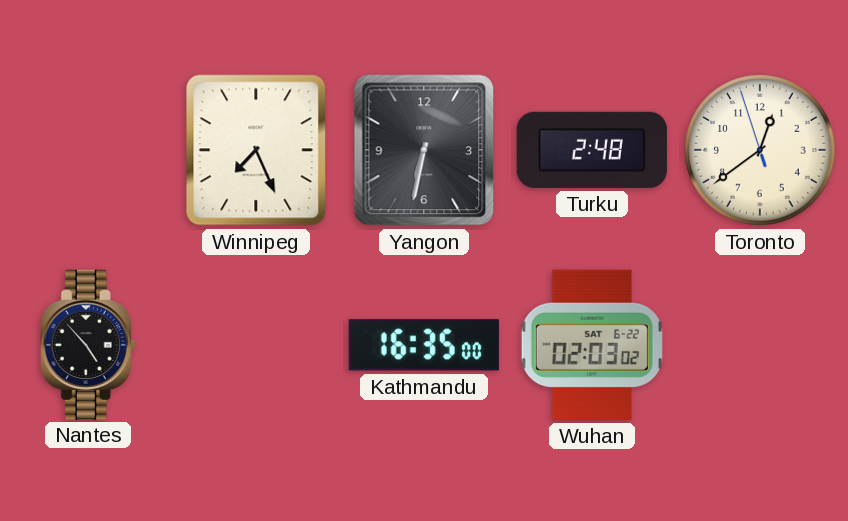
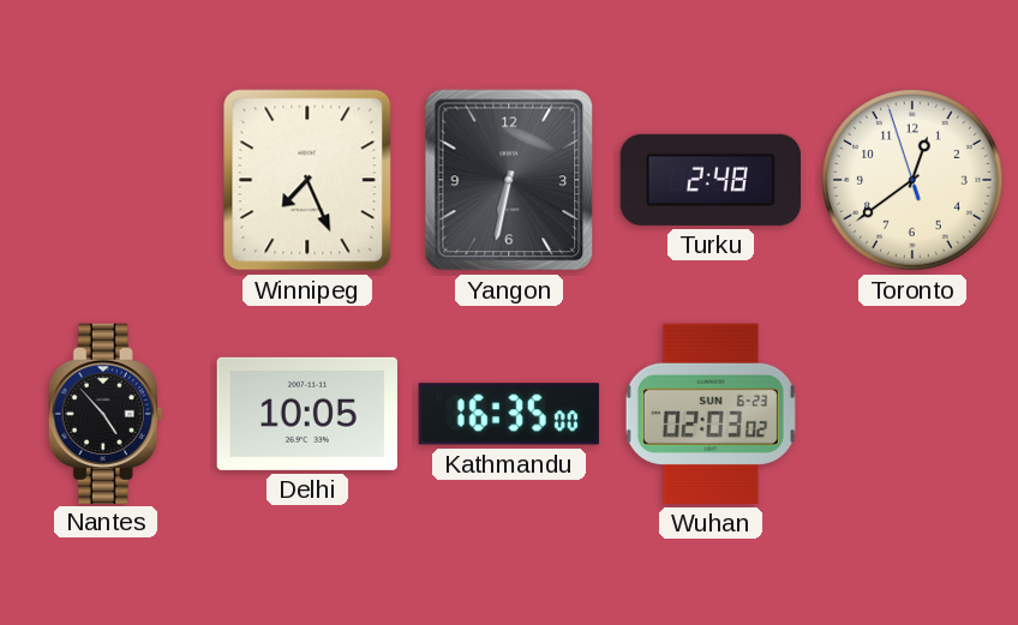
Delhi: none -> 10:05 (307, 414)
Wuhan date: SAT 6-22 -> SUN 6-23 (711, 414)
